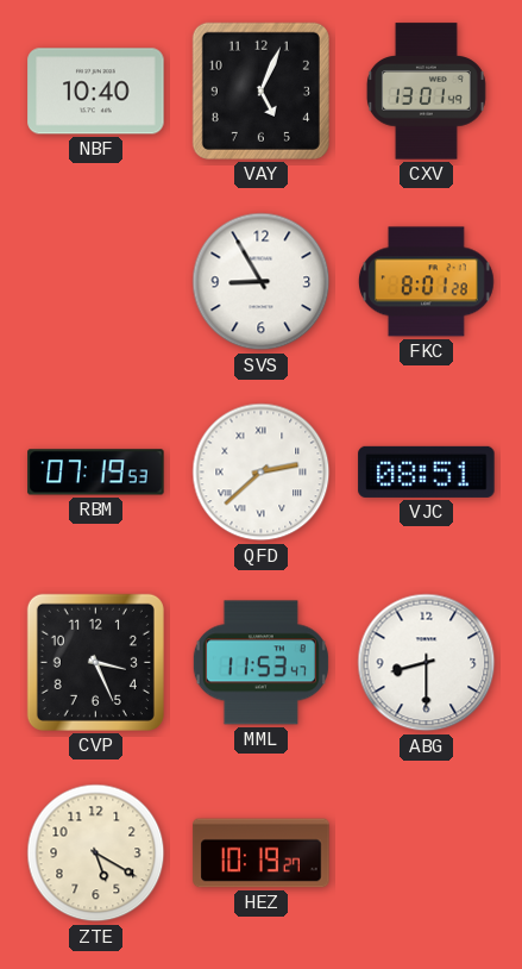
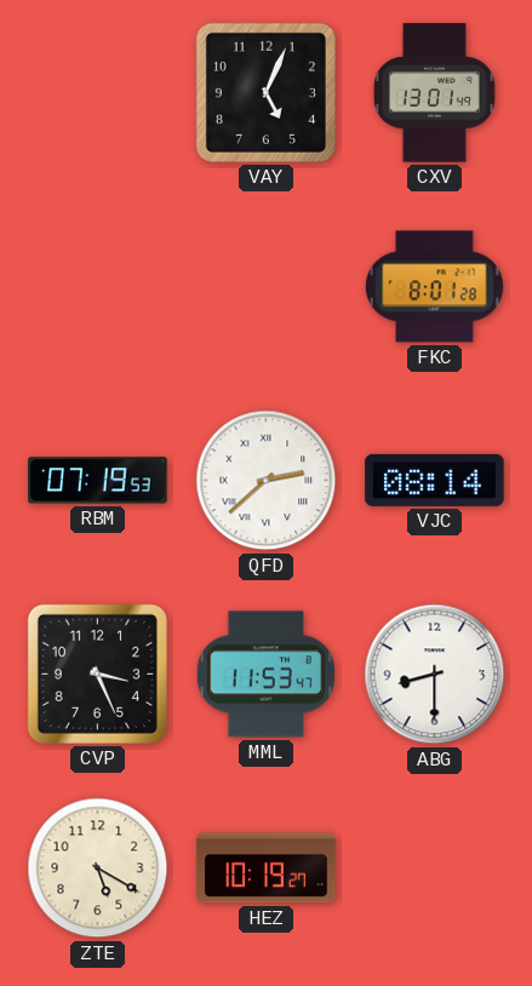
NBF: 10:40 -> none (96, 92)
SVS: 8:55 -> none (262, 282)
VJC: 08:51 -> 08:14 (435, 480)
